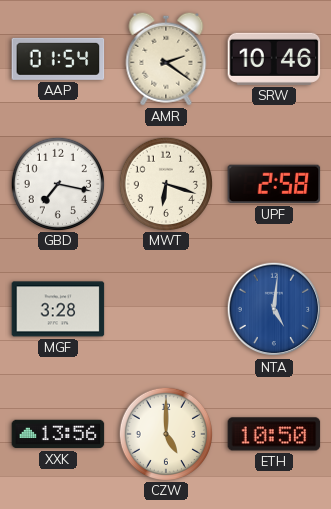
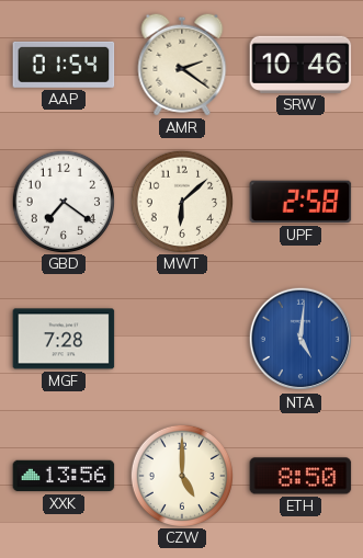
GBD: 7:17 -> 7:21 (63, 201)
MWT: 6:18 -> 6:08 (181, 201)
MGF: 3:28 -> 7:28 (64, 339)
ETH: 10:50 -> 8:50 (300, 476)
